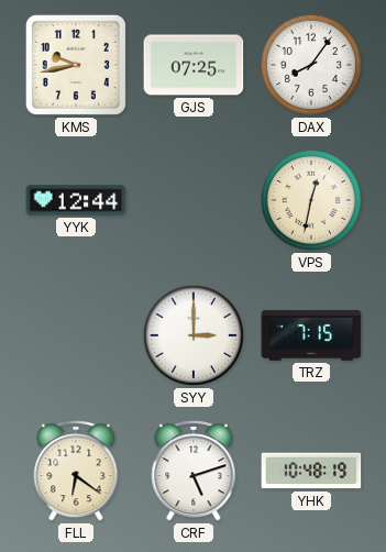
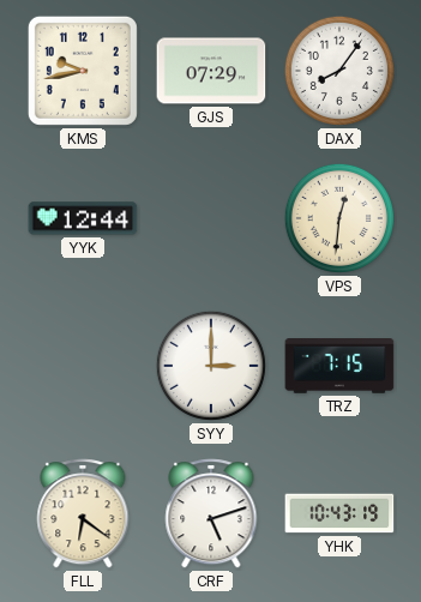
GJS: 07:25 -> 07:29 (211, 71)
VPS: 12:32 -> 12:31 (339, 218)
YHK: 10:48 -> 10:43 (339, 513)
